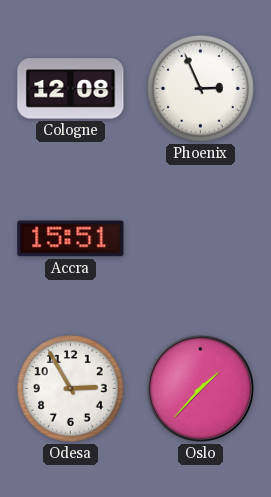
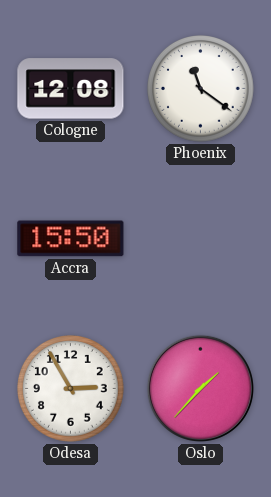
Phoenix: 2:56 -> 11:21 (201, 89)
Accra: 15:51 -> 15:50 (71, 239)
